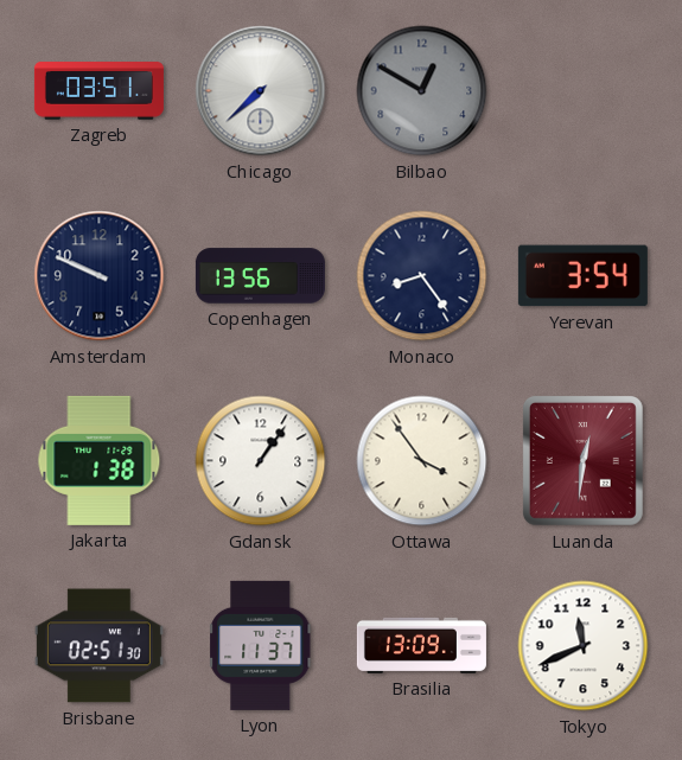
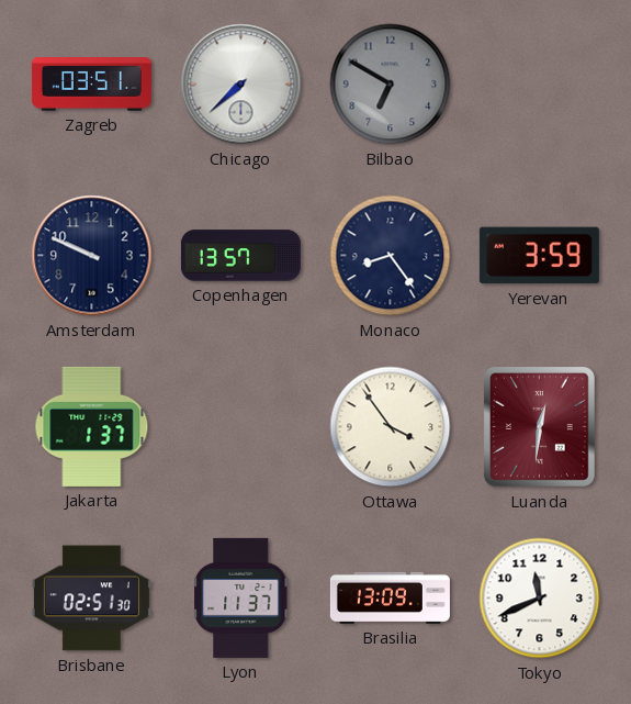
Bilbao: 12:50 -> 6:50 (391, 85)
Copenhagen: 13:56 -> 13:57 (240, 256)
Yerevan: 3:54 -> 3:59 (539, 256)
Jakarta: 1:38 -> 1:37 (92, 426)
Gdansk: 1:06 -> none (261, 461)
